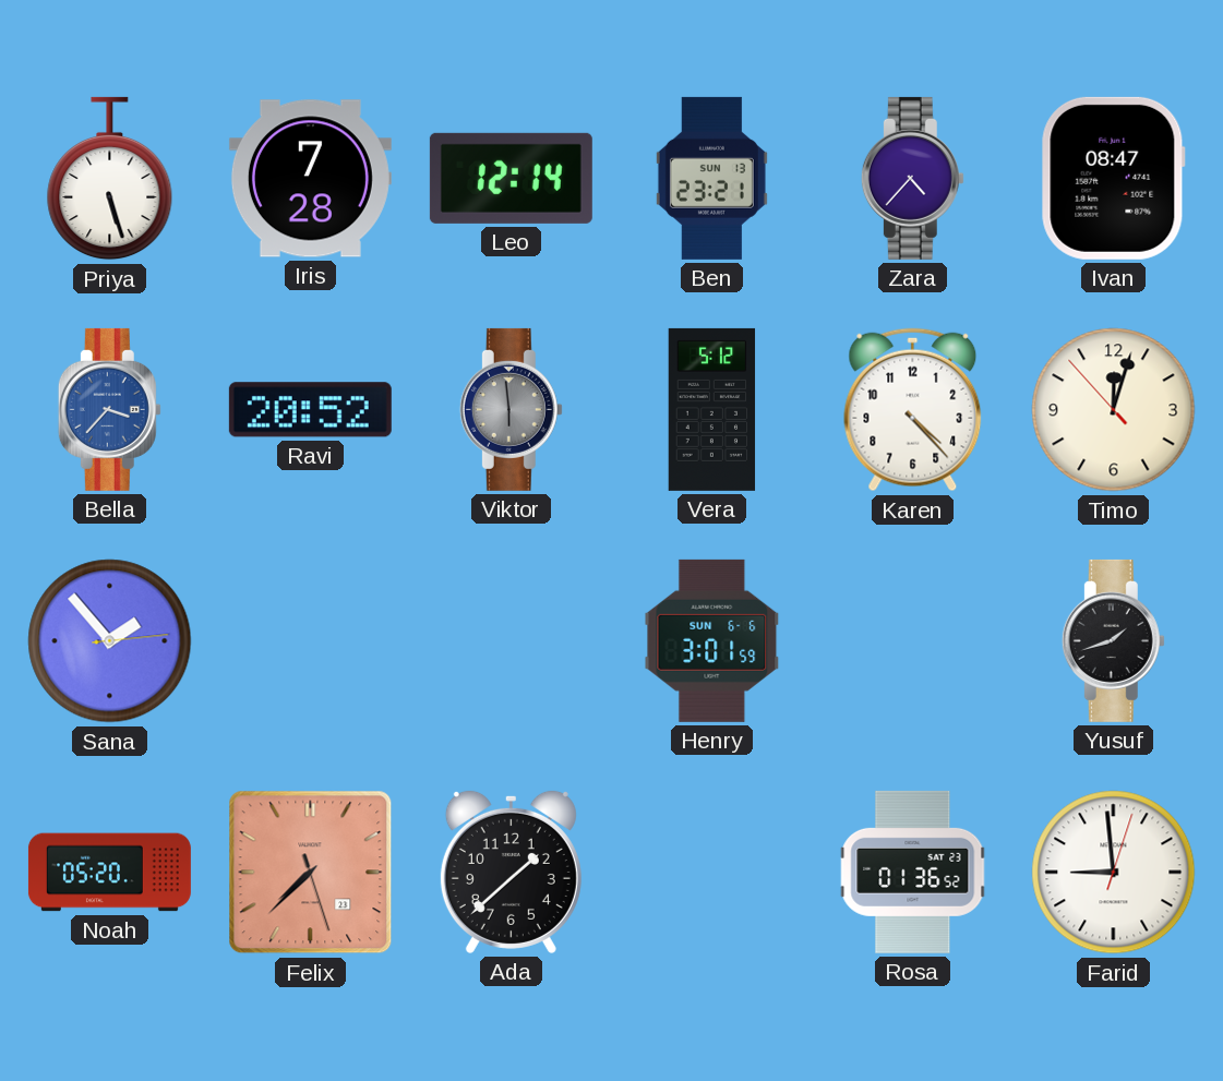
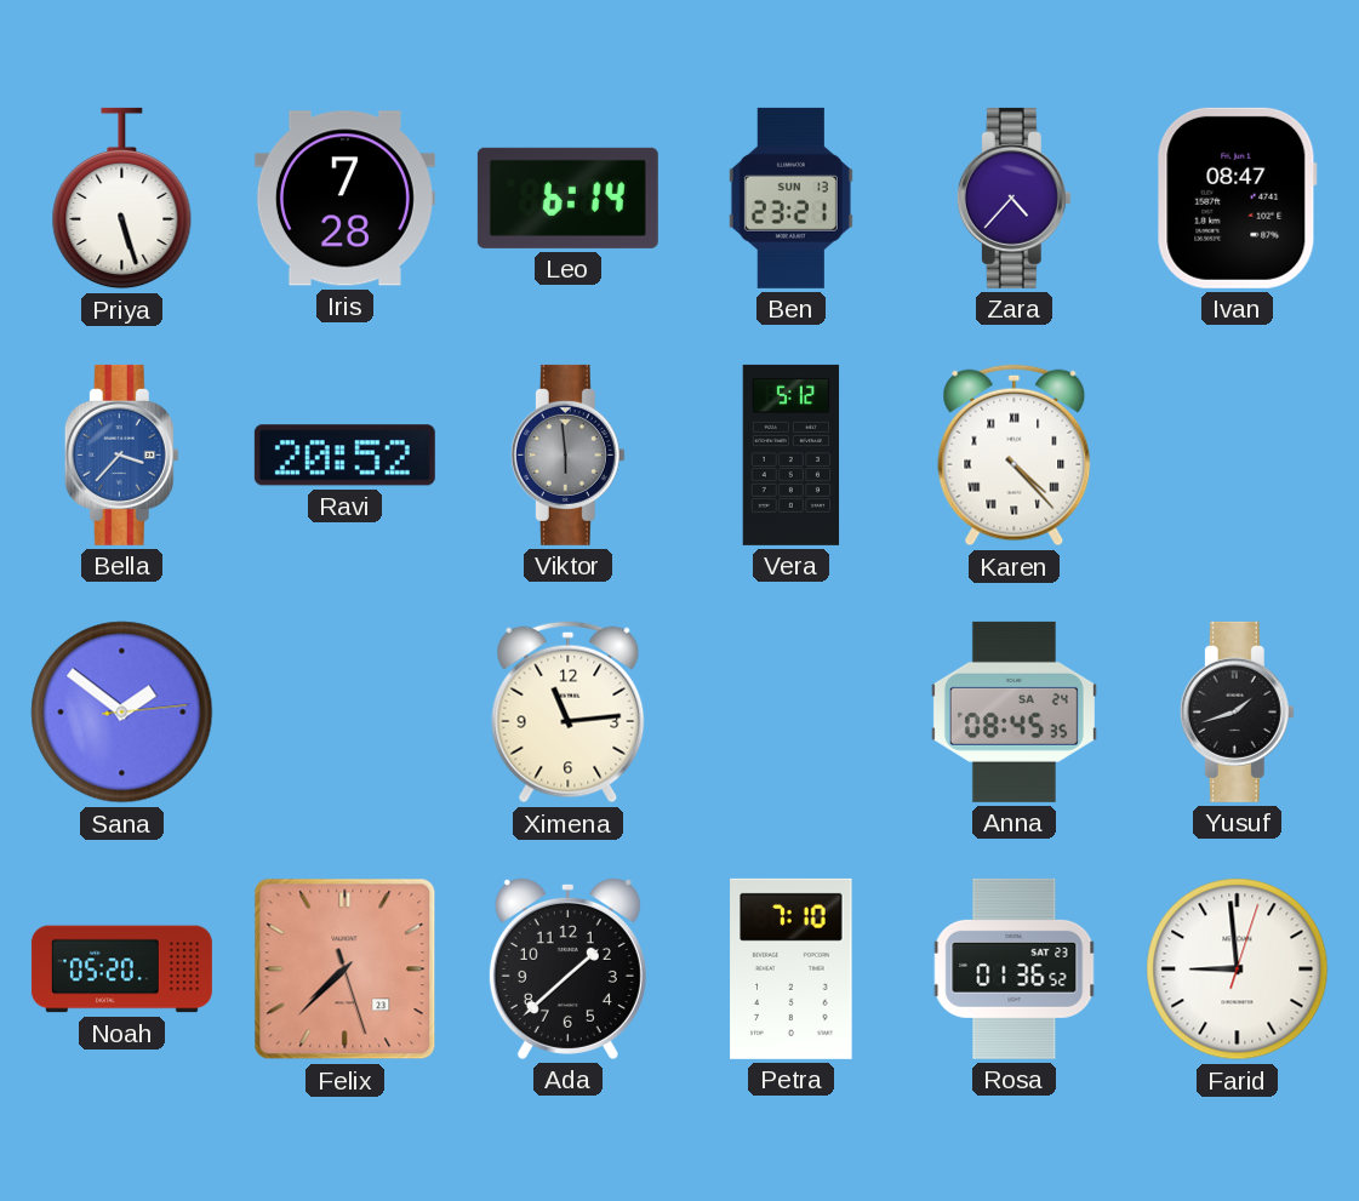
Leo: 12:14 -> 6:14 (567, 198)
Karen numerals: Arabic -> Roman (1015, 456)
Timo: 12:02 -> none (1114, 410)
Sana: 1:53 -> 1:51 (122, 713)
Ximena: none -> 11:14 (569, 713)
Henry: 3:01 -> none (712, 640)
Anna: none -> 08:45 (1013, 711)
Petra: none -> 7:10 (792, 968)
